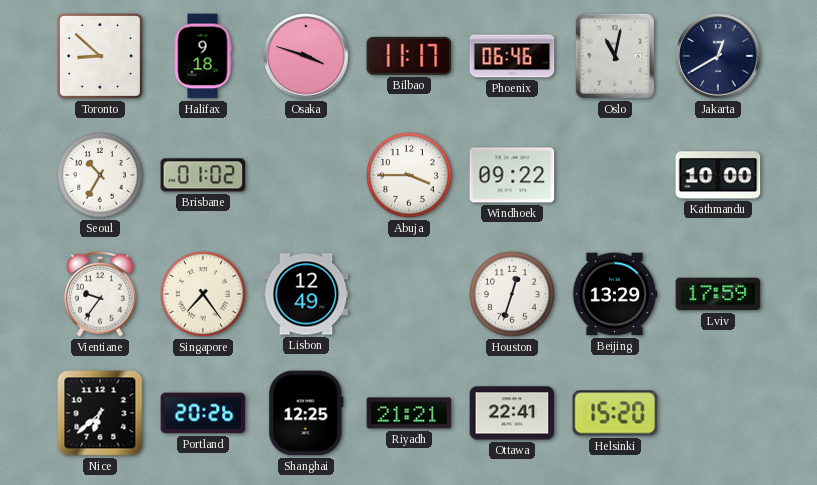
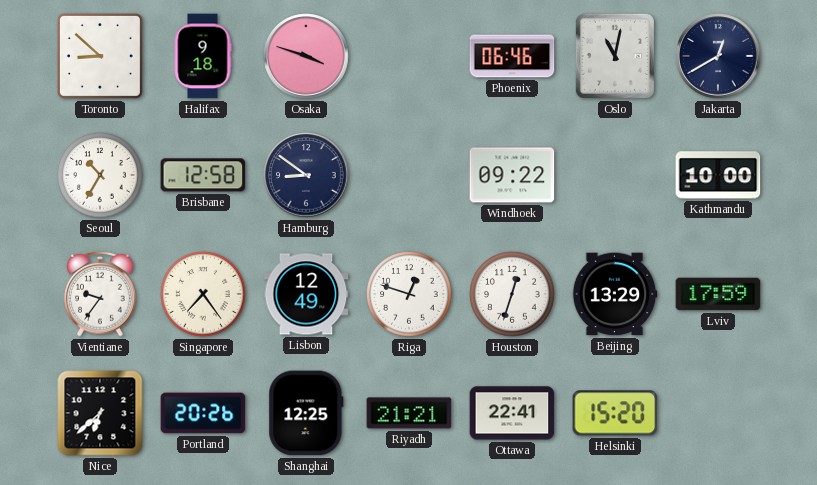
Bilbao: 11:17 -> none (409, 56)
Brisbane: 01:02 -> 12:58 (203, 175)
Hamburg: none -> 8:51 (306, 175)
Abuja: 3:45 -> none (409, 175)
Riga: none -> 12:48 (409, 294)
